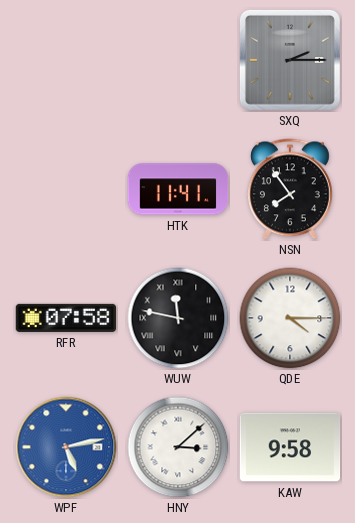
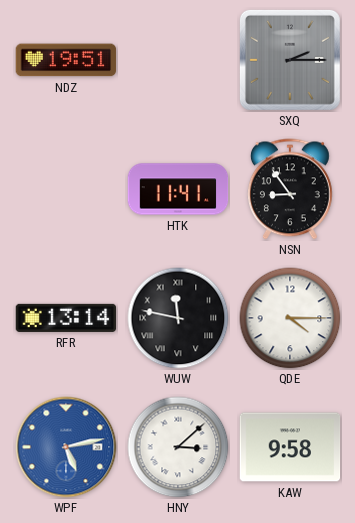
NDZ: none -> 19:51 (66, 60)
NSN: 7:54 -> 8:54 (290, 189)
RFR: 07:58 -> 13:14 (66, 318)
